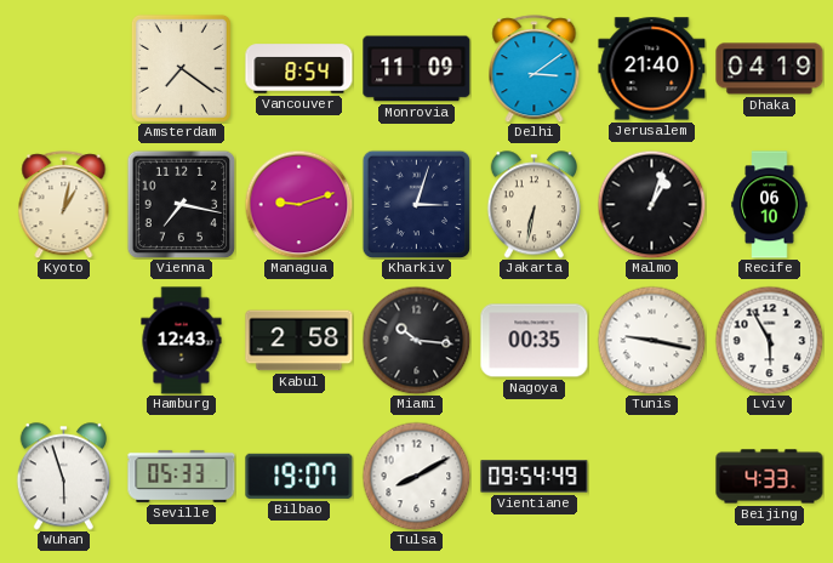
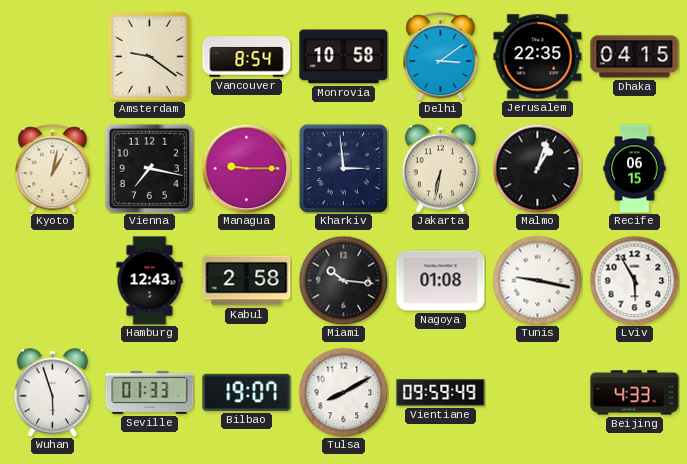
Amsterdam: 7:21 -> 9:21 (149, 56)
Monrovia: 11:09 -> 10:58 (344, 57)
Jerusalem: 21:40 -> 22:35 (538, 57)
Dhaka: 04:19 -> 04:15 (635, 57)
Managua: 9:12 -> 9:15 (246, 168)
Kharkiv: 3:03 -> 2:59 (343, 168)
Recife: 06:10 -> 06:15 (635, 169)
Nagoya: 00:35 -> 01:08 (441, 281)
Seville: 05:33 -> 01:33 (150, 392)
Vientiane: 09:54 -> 09:59 (441, 393)
